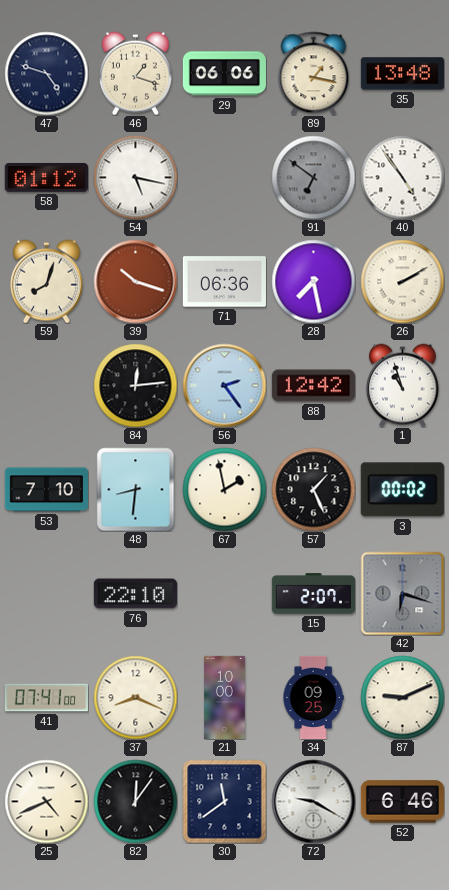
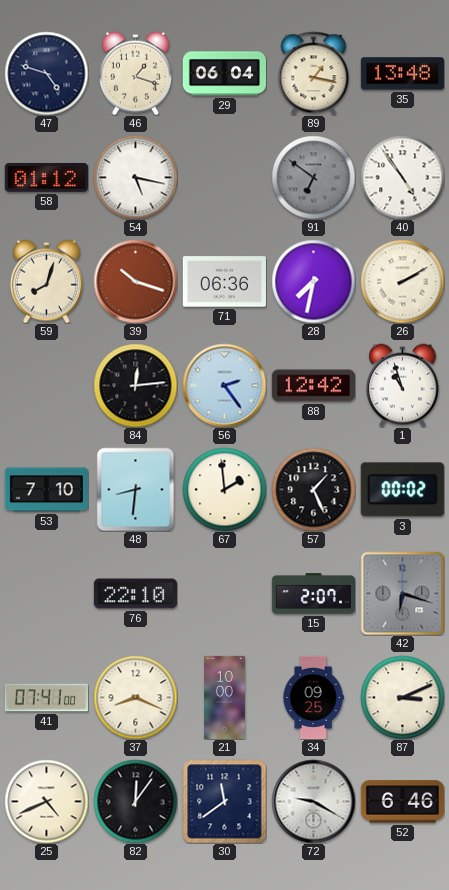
29: 06:06 -> 06:04 (224, 74)
28: 7:28 -> 7:32 (313, 281)
67: 1:58 -> 1:59 (224, 489)
87: 9:11 -> 3:11 (402, 697)
